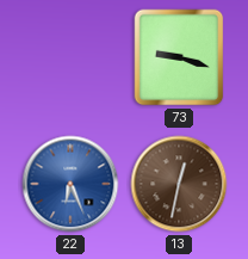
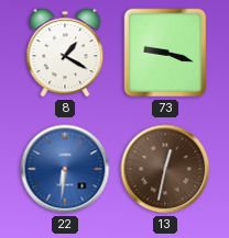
8: none -> 1:20 (65, 53)
22: 6:26 -> 6:31 (65, 169)
